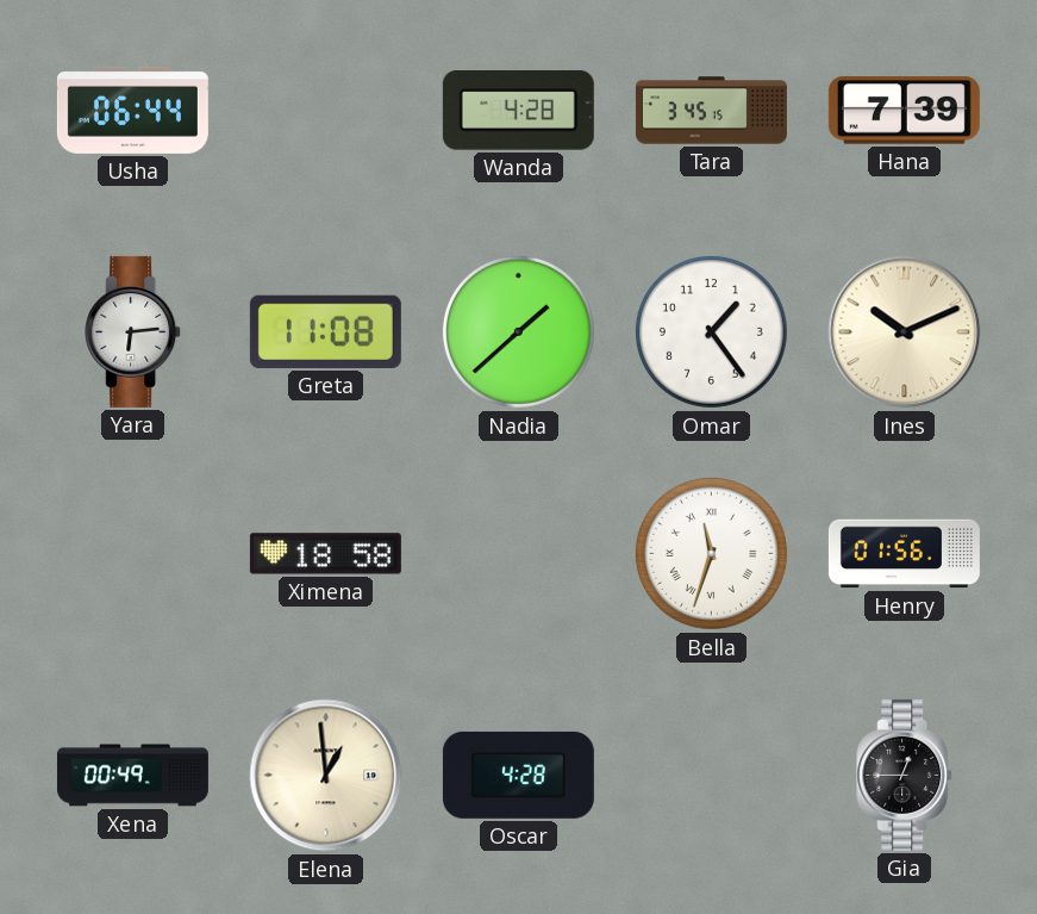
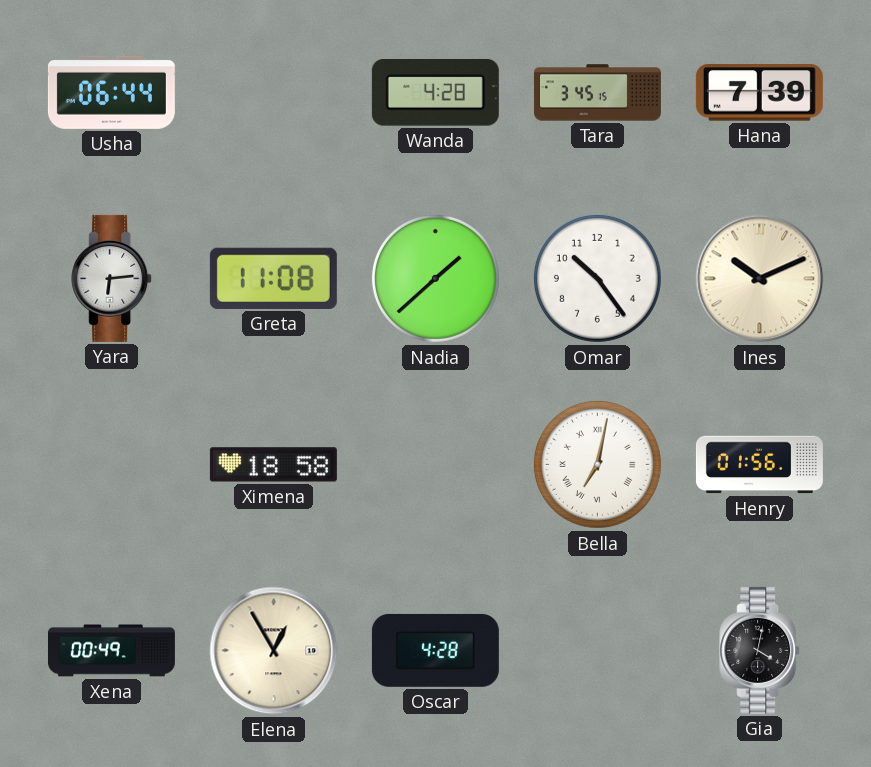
Omar: 1:24 -> 10:24 (597, 278)
Bella: 11:33 -> 7:02 (597, 464)
Elena: 12:59 -> 12:55 (274, 651)
Gia: 12:45 -> 4:02 (760, 650)
